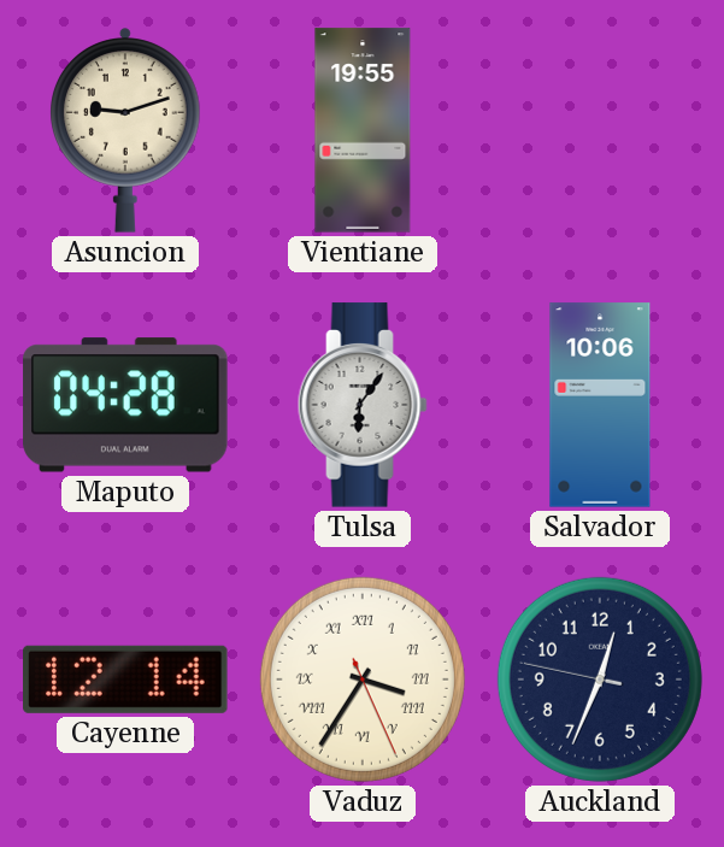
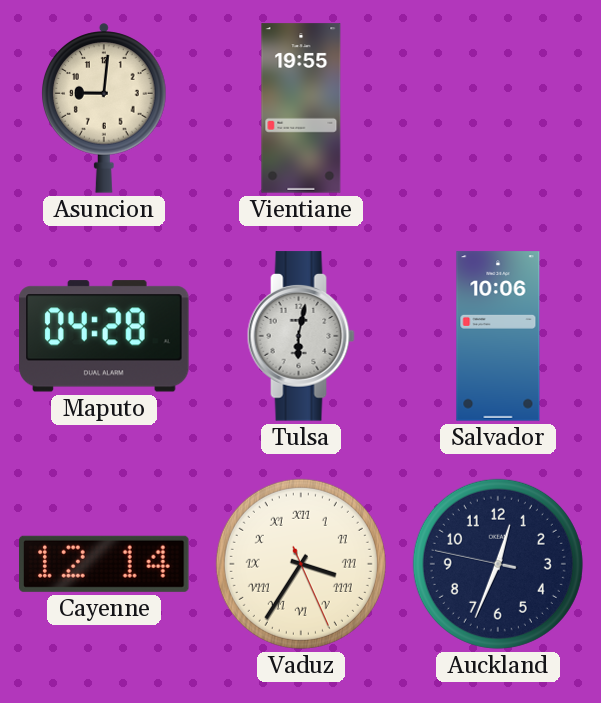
Asuncion: 9:12 -> 9:01 (105, 108)
Tulsa: 6:06 -> 6:02 (301, 336)
